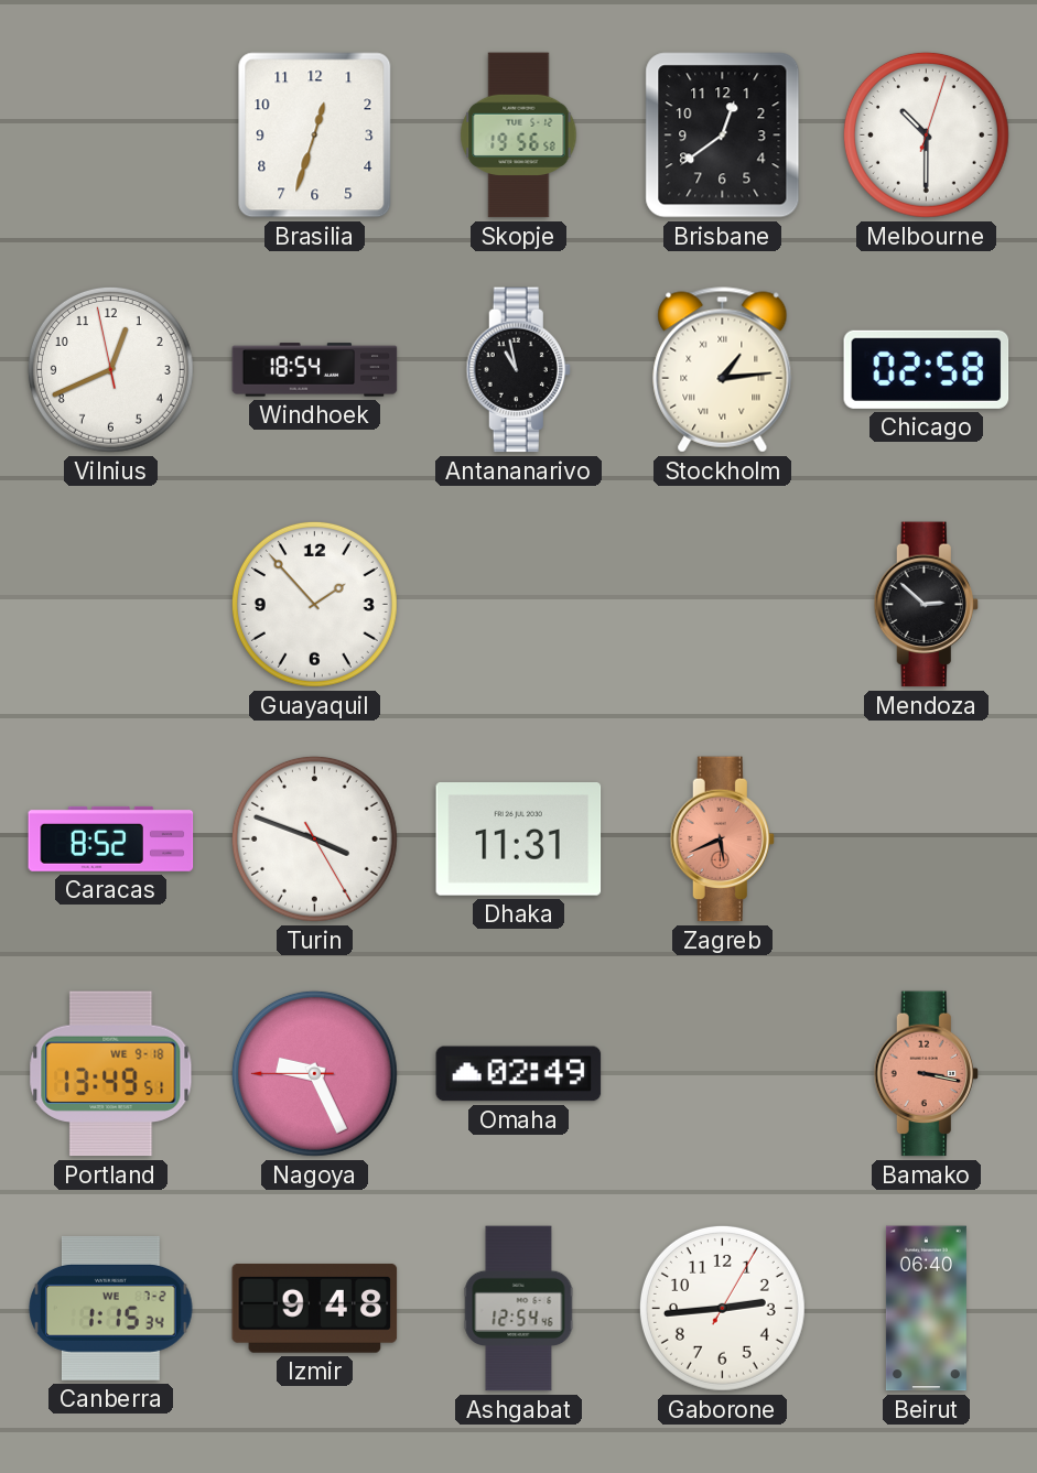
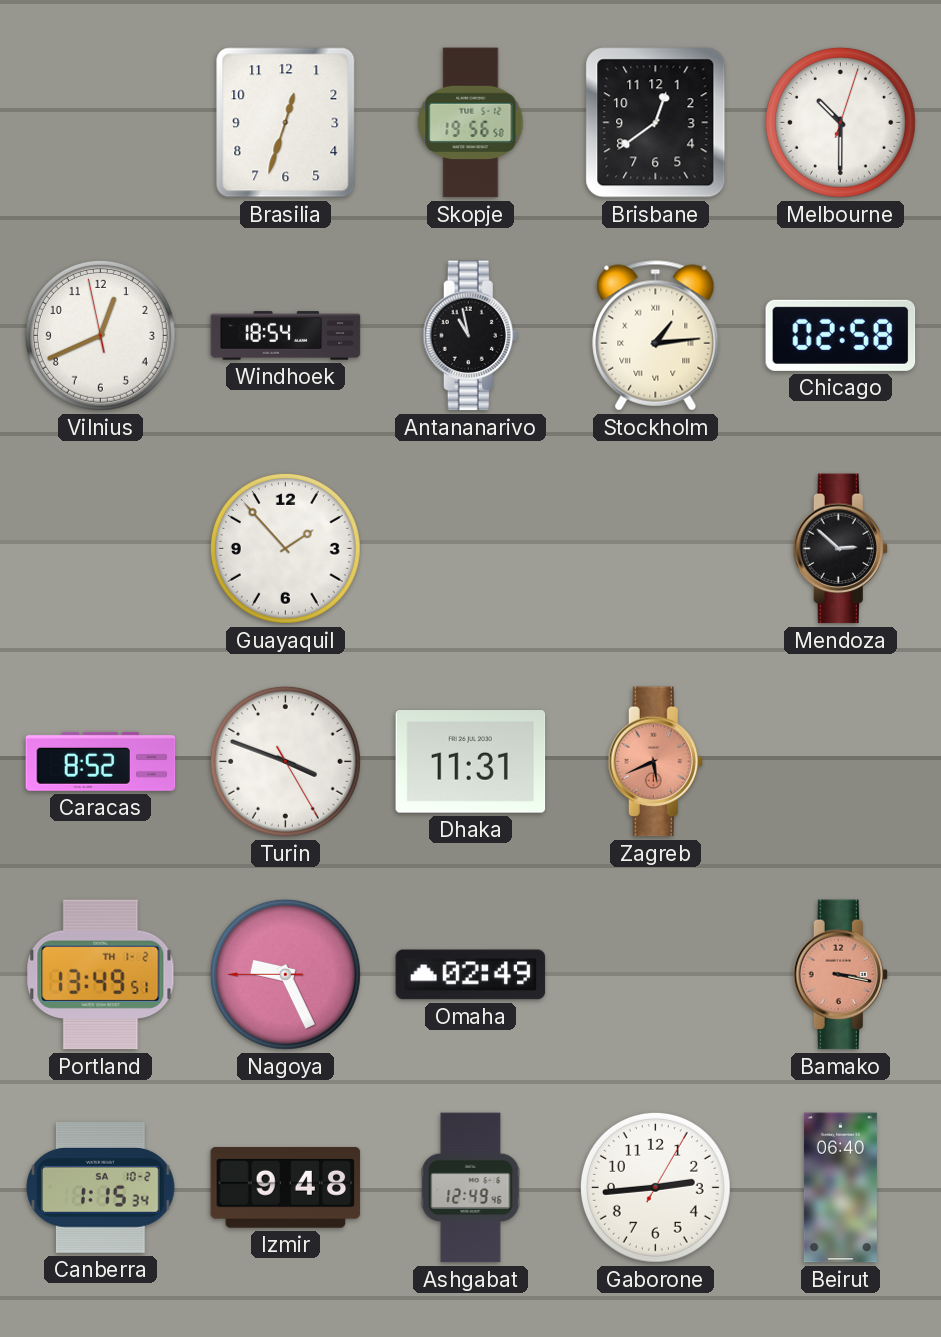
Portland date: WE 9-18 -> TH 1-2 (101, 975)
Canberra date: WE 7-2 -> SA 10-2 (101, 1187)
Ashgabat: 12:54 -> 12:49 (471, 1188)
